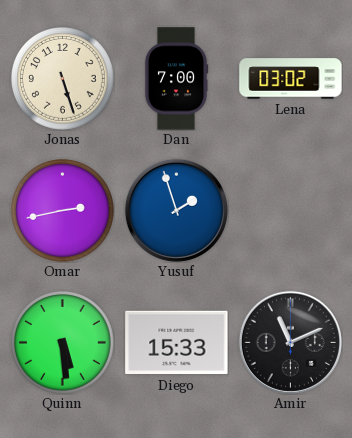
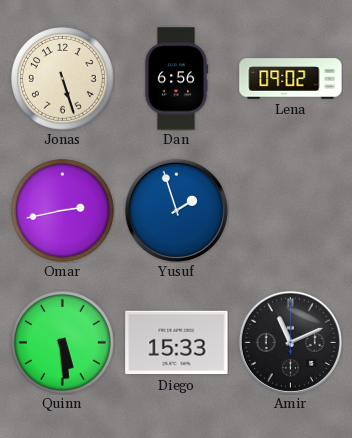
Dan: 7:00 -> 6:56 (176, 79)
Lena: 03:02 -> 09:02 (291, 79)
